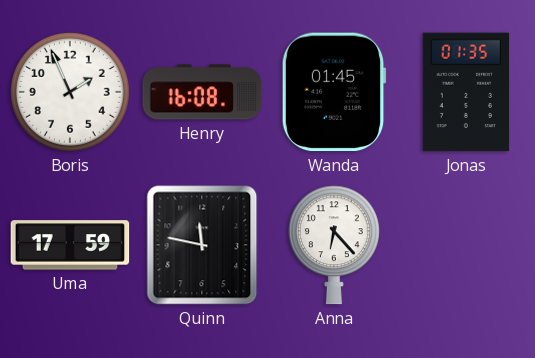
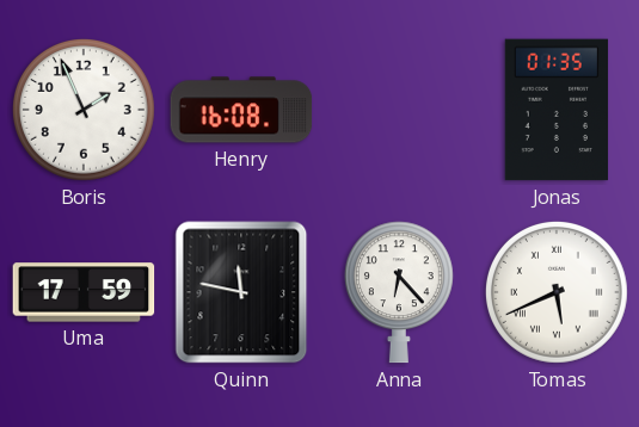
Wanda: 01:45 -> none (334, 92)
Tomas: none -> 5:41 (557, 292)
